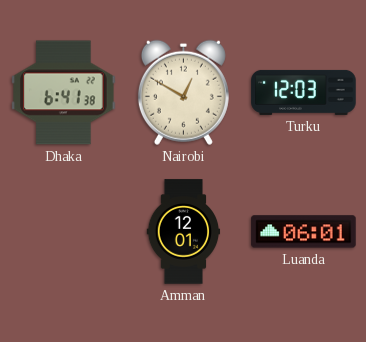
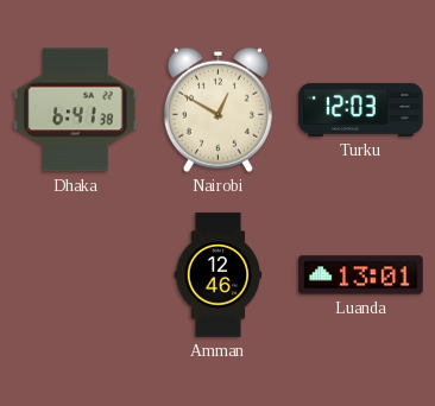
Amman: 12:01 -> 12:46 (219, 275)
Luanda: 06:01 -> 13:01 (361, 275)
